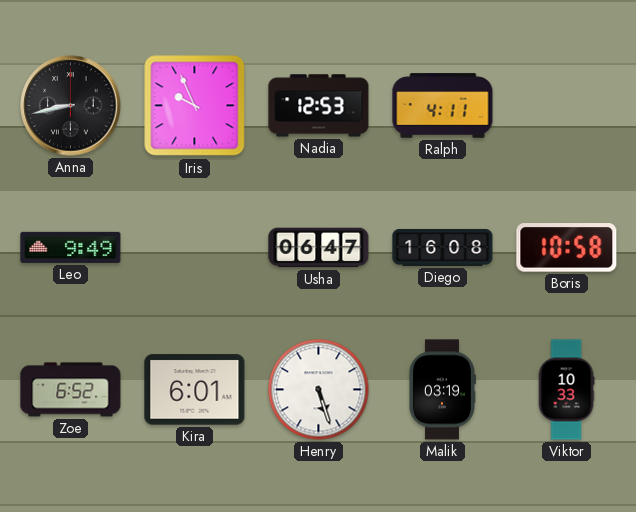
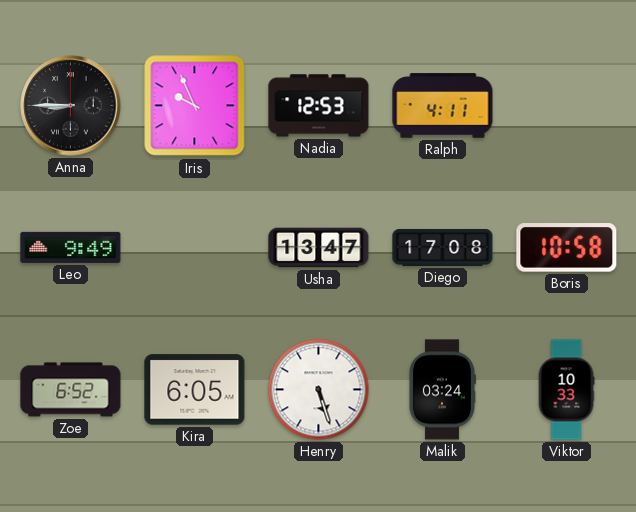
Anna: 8:43 -> 8:45 (71, 106)
Usha: 06:47 -> 13:47 (319, 248)
Diego: 16:08 -> 17:08 (443, 247)
Kira: 6:01 -> 6:05 (195, 390)
Malik: 03:19 -> 03:24 (442, 390)
